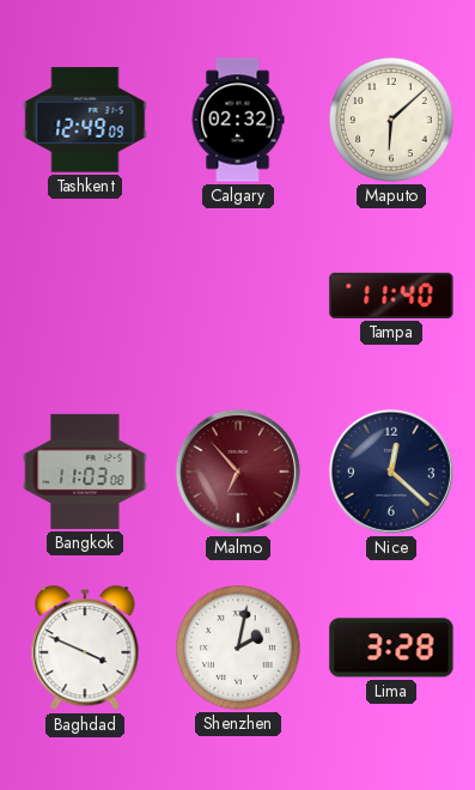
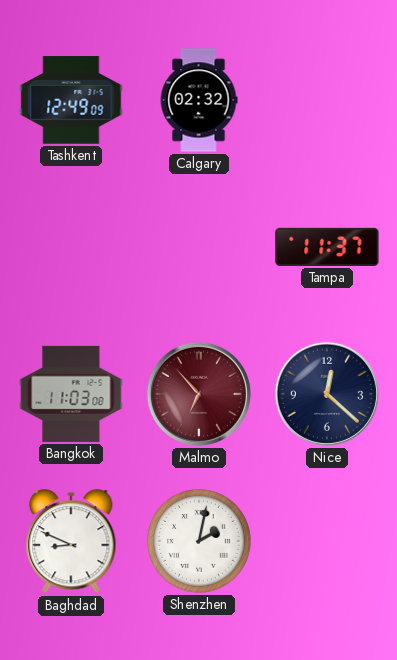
Maputo: 6:08 -> none (392, 121)
Tampa: 11:40 -> 11:37 (327, 247)
Baghdad: 3:49 -> 8:49 (71, 542)
Lima: 3:28 -> none (391, 648)
